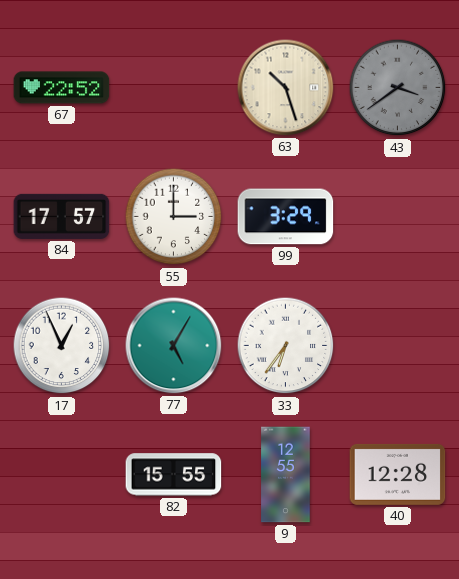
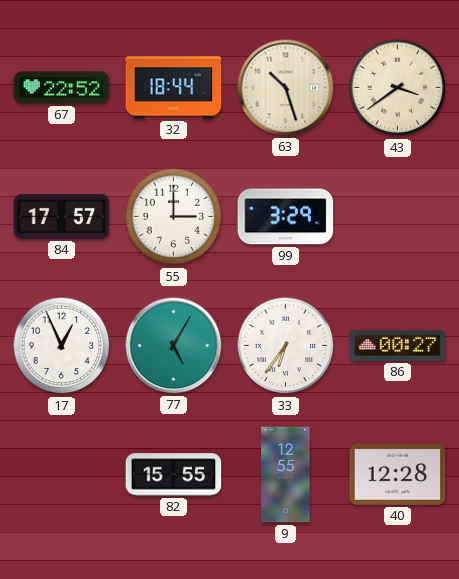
32: none -> 18:44 (174, 88)
43 dial: grey -> cream (398, 88)
86: none -> 00:27 (398, 345)
